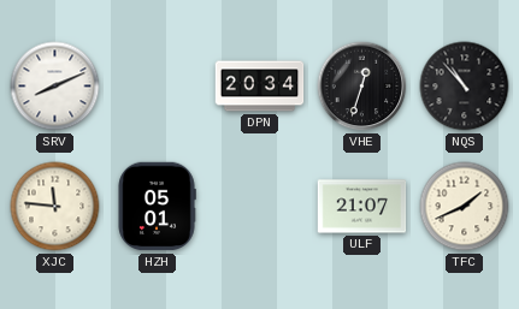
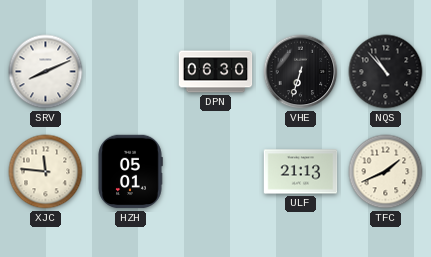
DPN: 20:34 -> 06:30 (216, 72)
VHE: 12:33 -> 6:33 (301, 72)
ULF: 21:07 -> 21:13 (301, 172)
